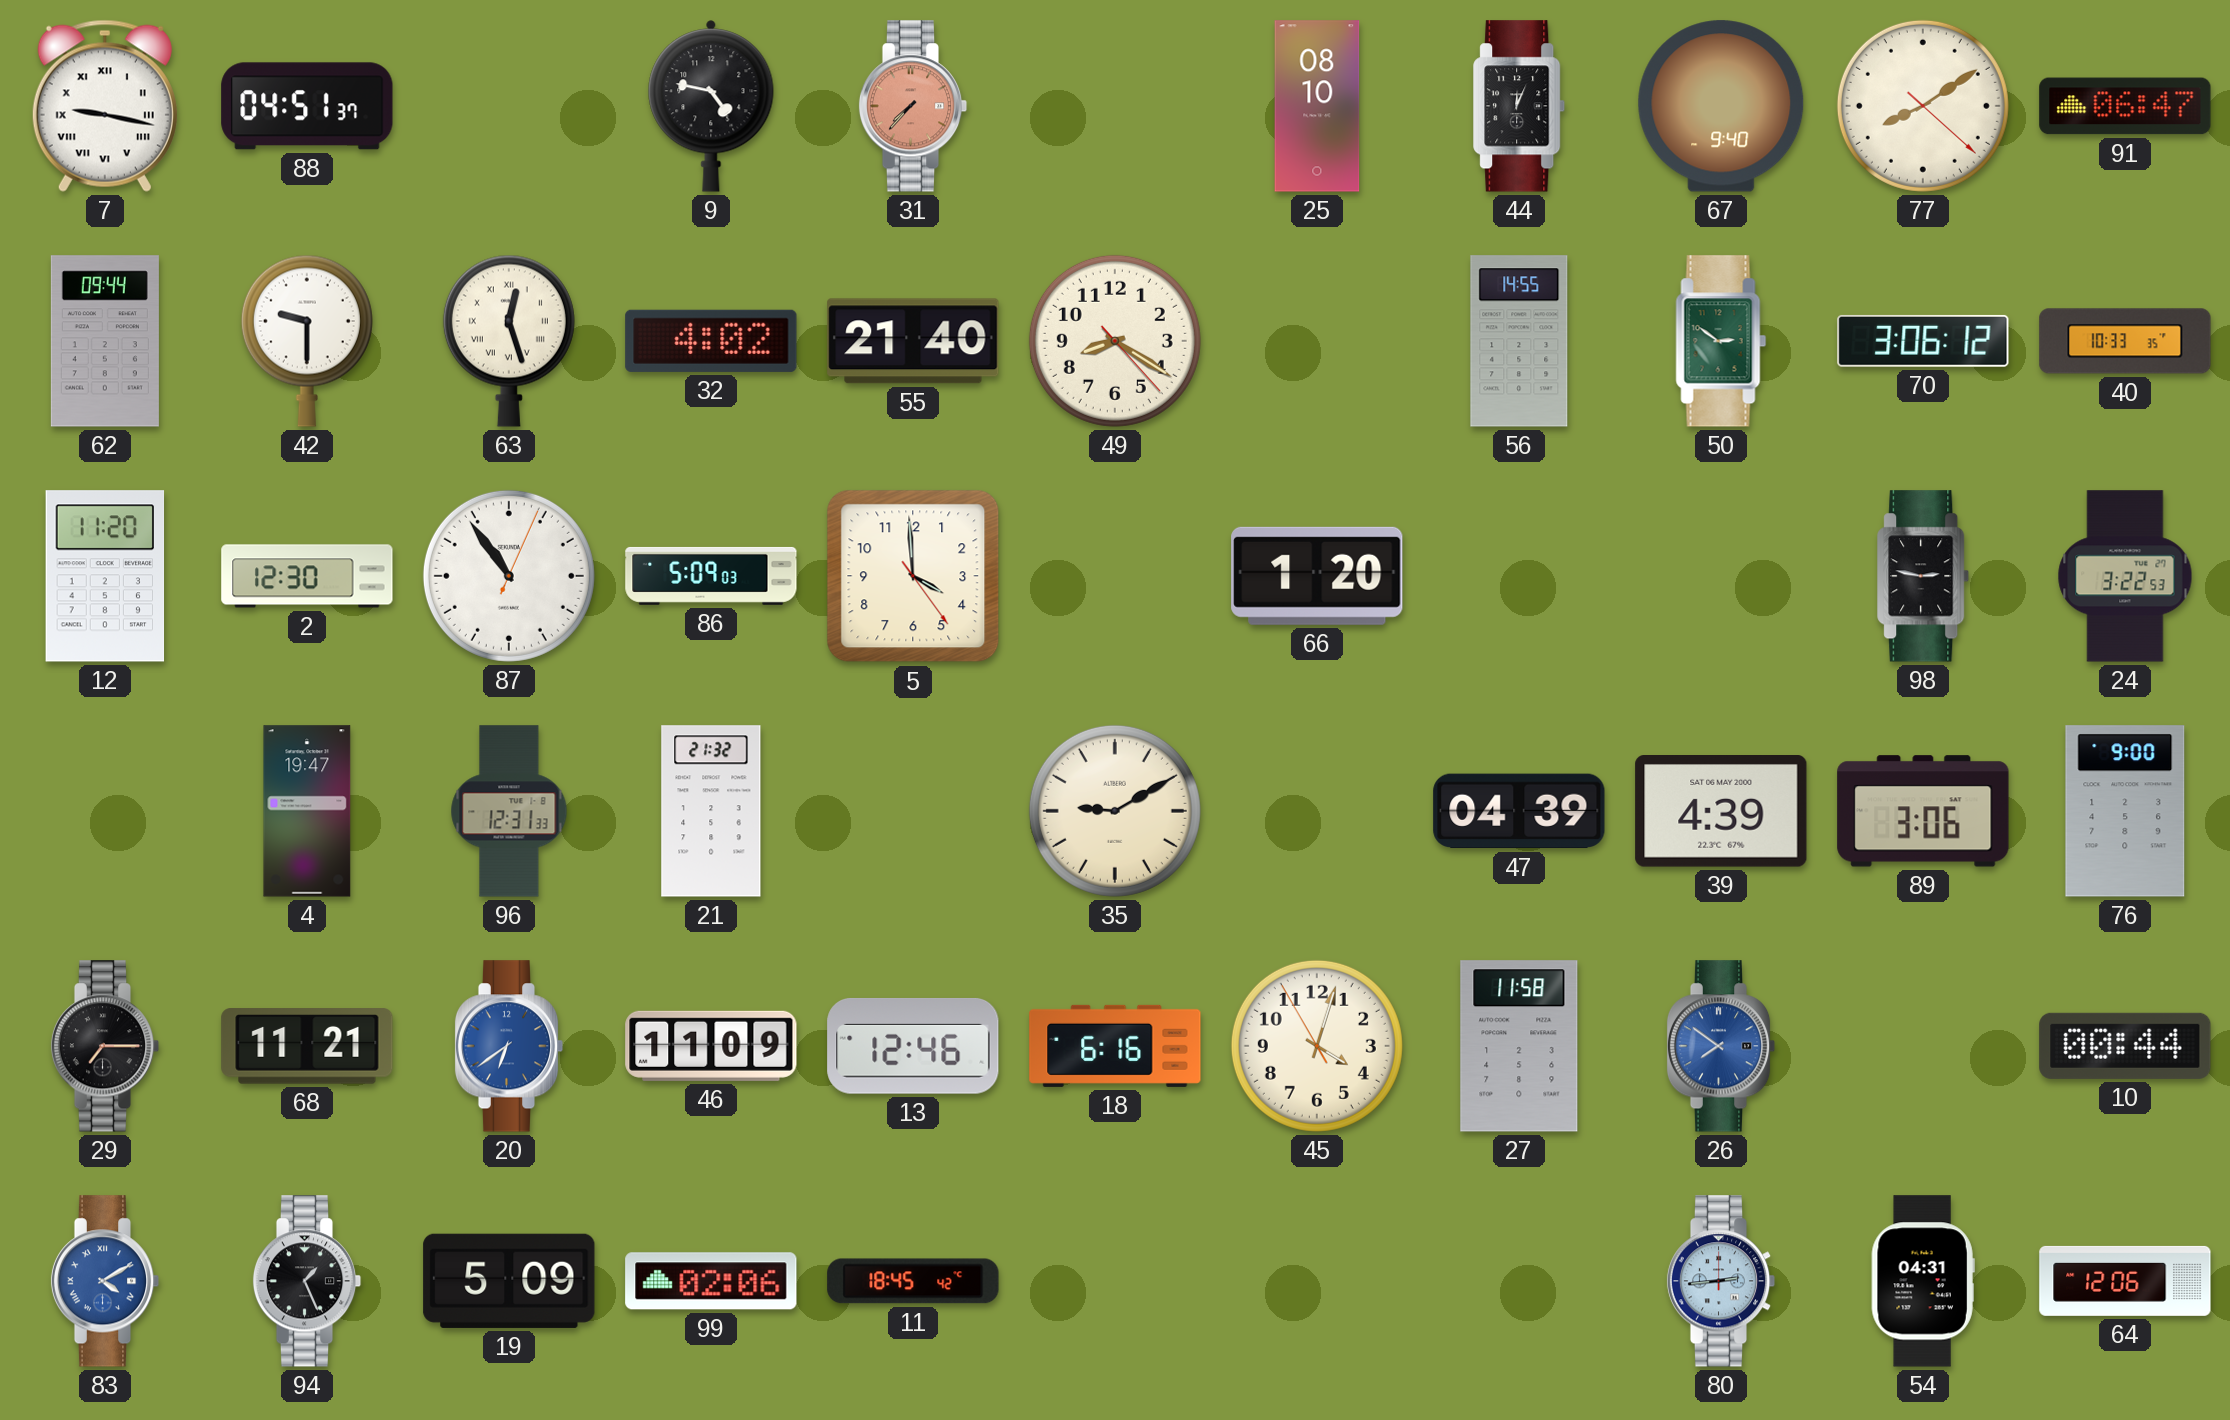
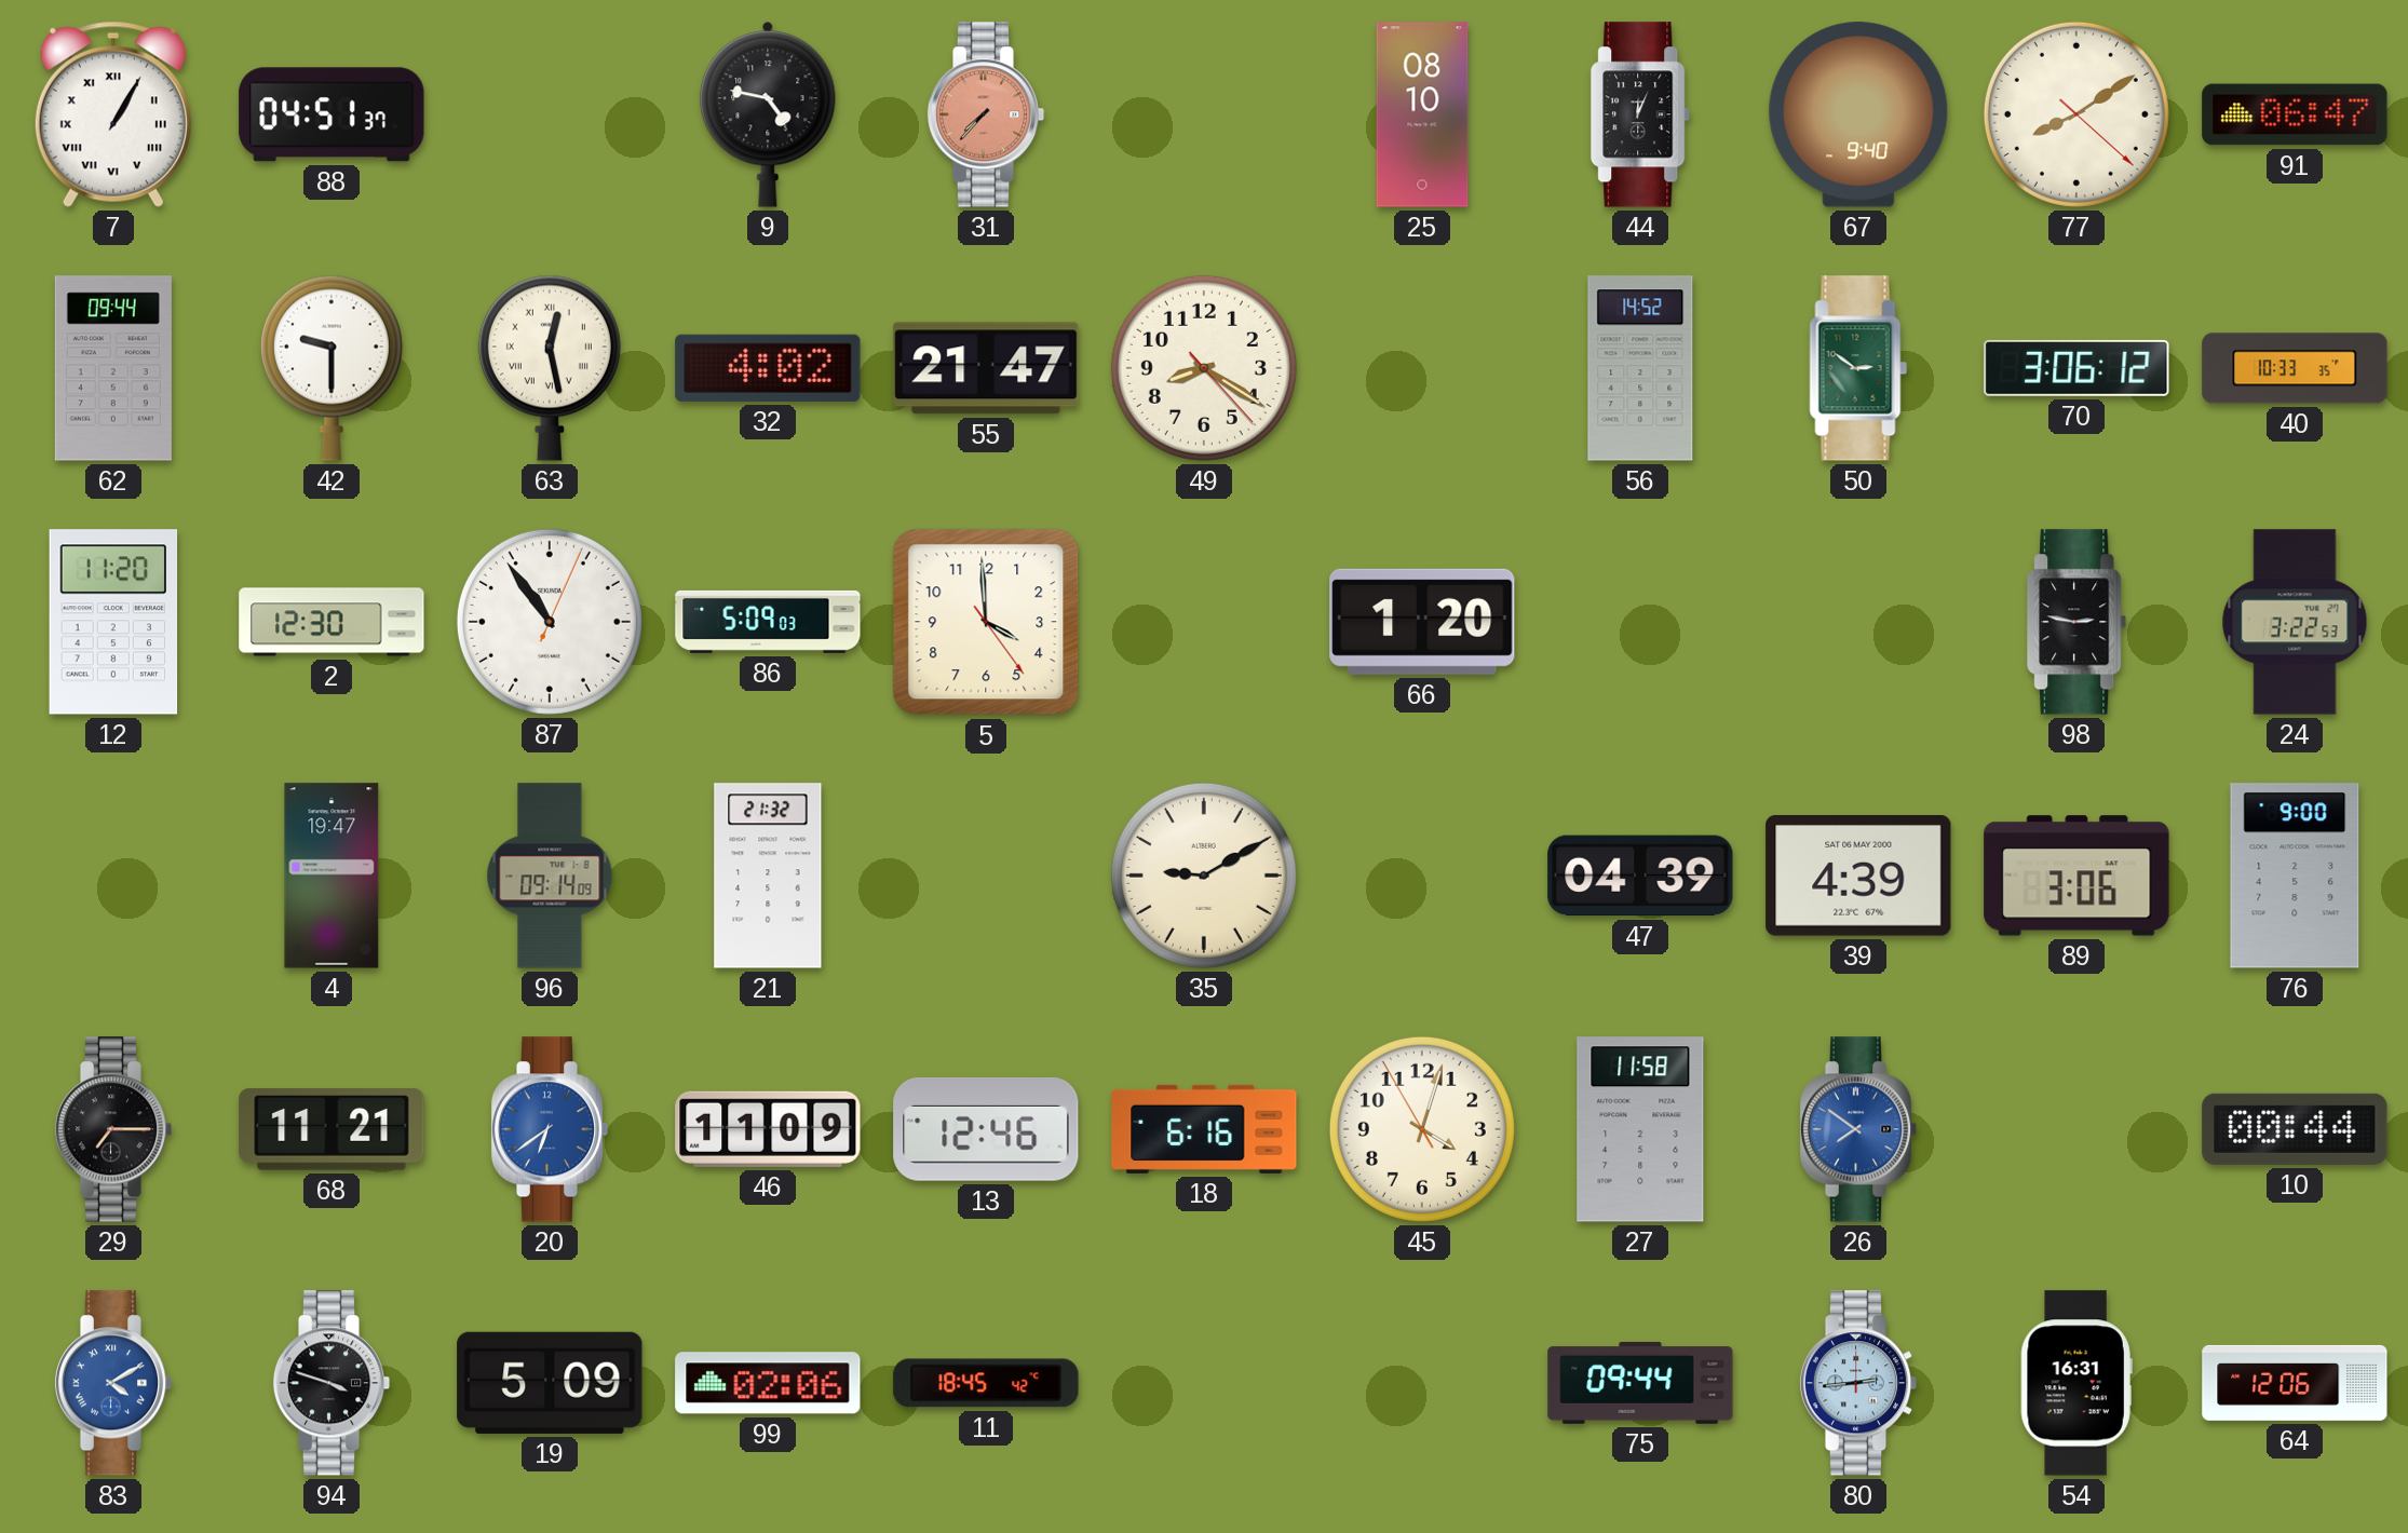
7: 9:17 -> 1:05 (113, 114)
63: 12:27 -> 12:28 (550, 368)
55: 21:40 -> 21:47 (986, 368)
56: 14:55 -> 14:52 (1640, 368)
96: 12:31 -> 09:14 (550, 876)
94: 1:26 -> 3:48 (332, 1383)
75: none -> 09:44 (1640, 1383)
54: 04:31 -> 16:31 (2076, 1383)
